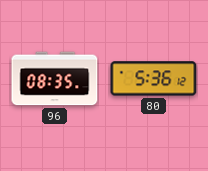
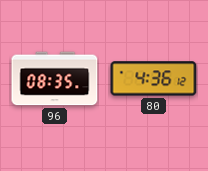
80: 5:36 -> 4:36 (154, 79)
